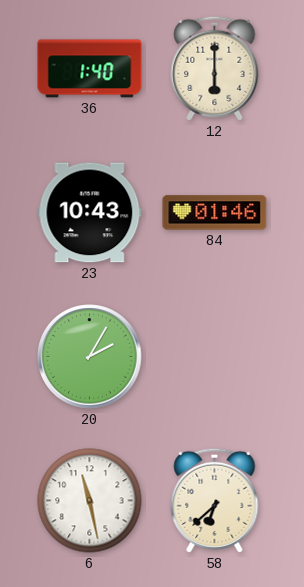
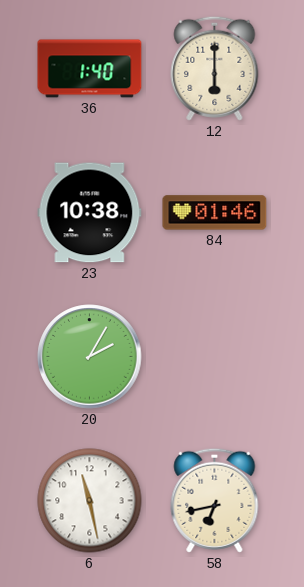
23: 10:43 -> 10:38 (90, 213)
58: 6:38 -> 6:43 (215, 500)
